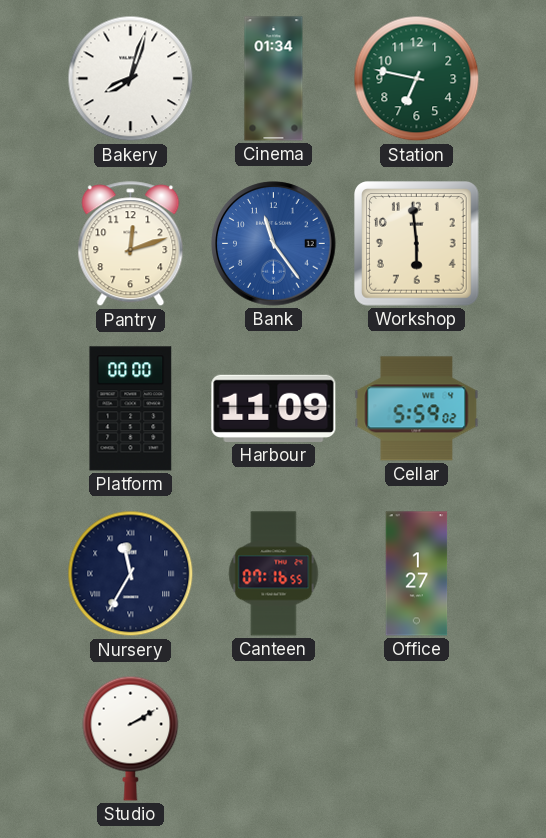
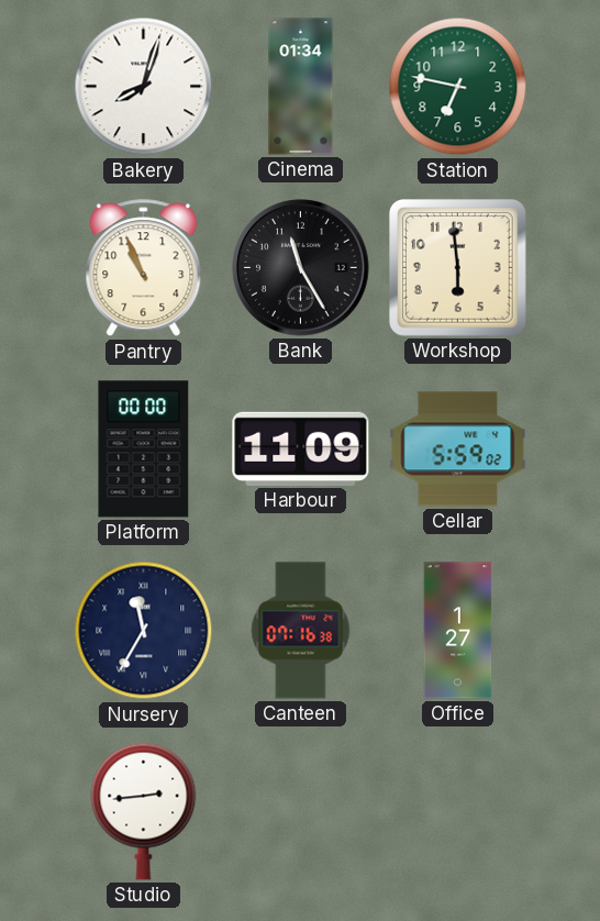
Pantry: 12:12 -> 10:56 (144, 268)
Bank: 11:24 -> 11:25 (301, 268)
Bank dial: blue -> black (301, 268)
Canteen: 07:16:55 -> 07:16:38 (301, 631)
Studio: 2:10 -> 2:44 (144, 811)
